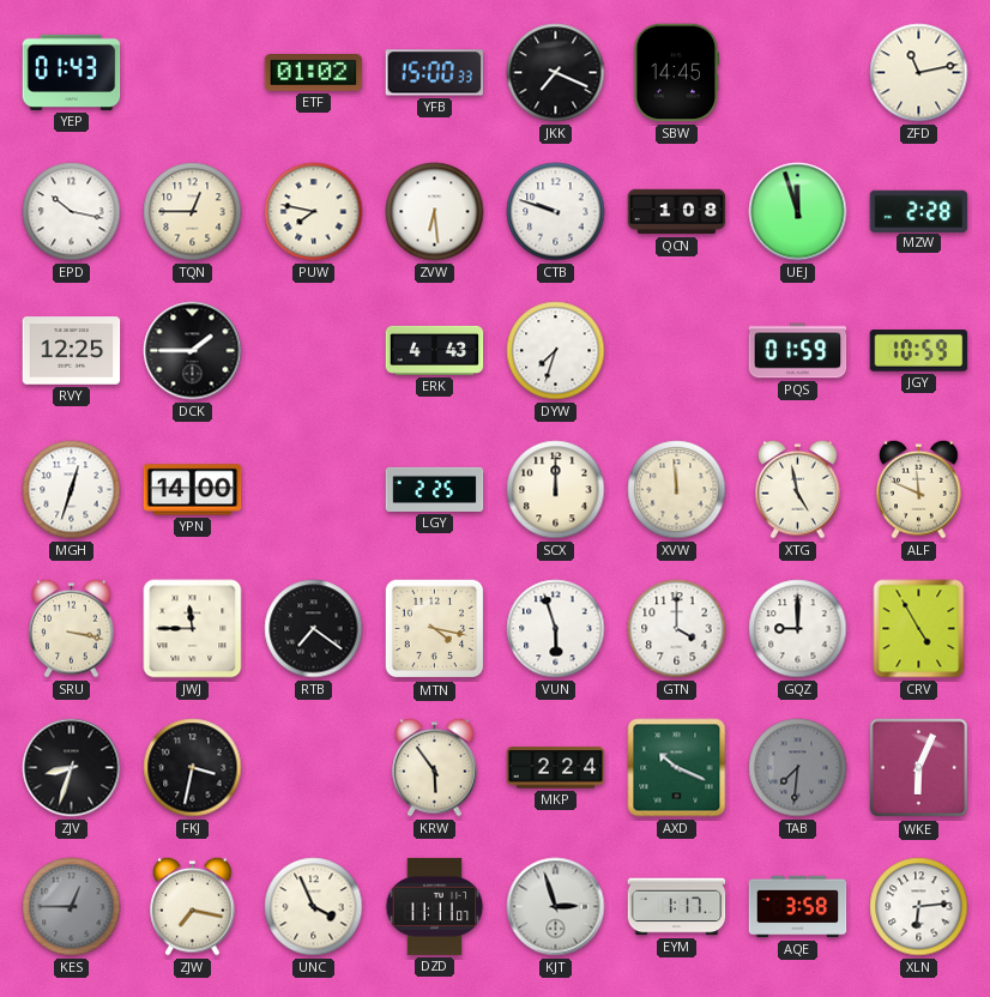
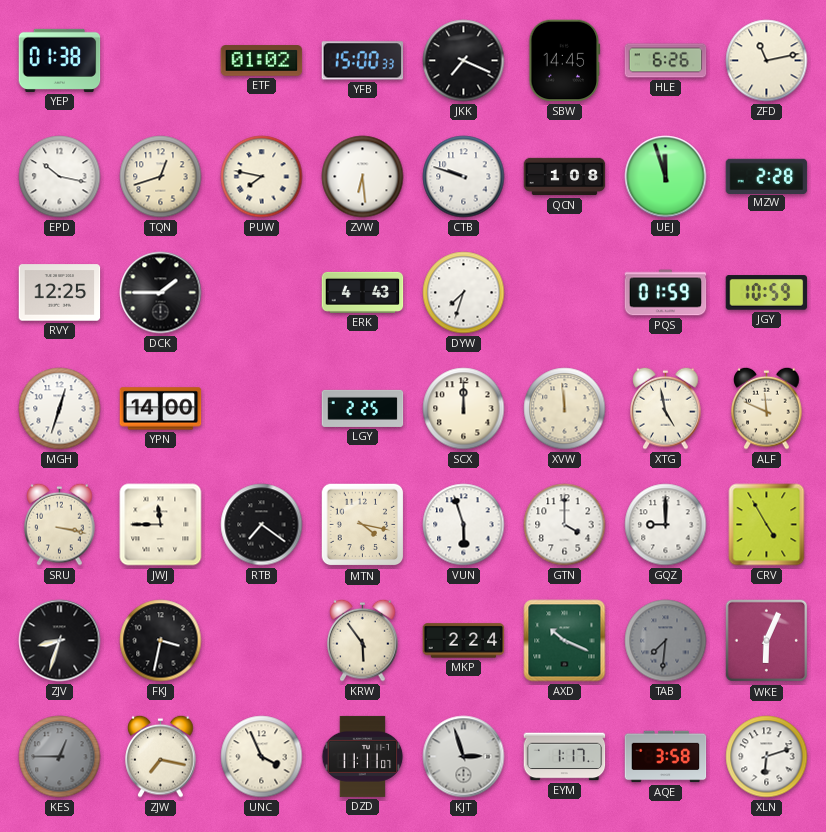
YEP: 01:43 -> 01:38 (60, 60)
HLE: none -> 6:26 (666, 61)
TQN: 12:45 -> 12:42 (161, 177)
XLN: 6:14 -> 6:12 (767, 757)
